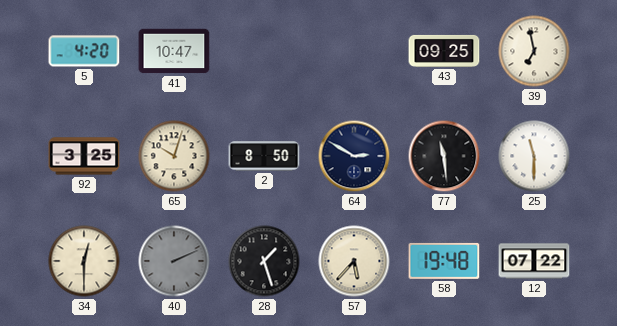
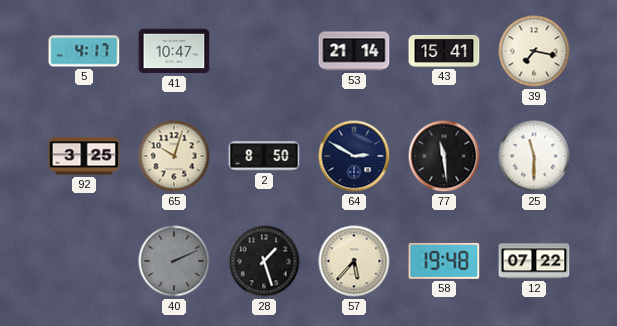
5: 4:20 -> 4:17 (84, 51)
53: none -> 21:14 (354, 51)
43: 09:25 -> 15:41 (444, 51)
39: 6:58 -> 7:17 (534, 51)
34: 12:30 -> none (84, 261)
